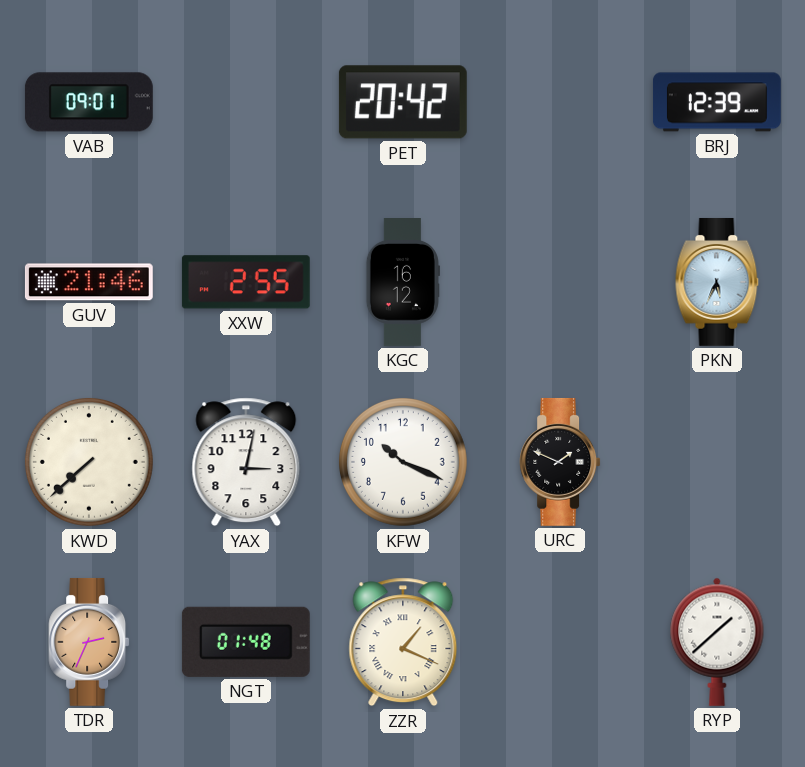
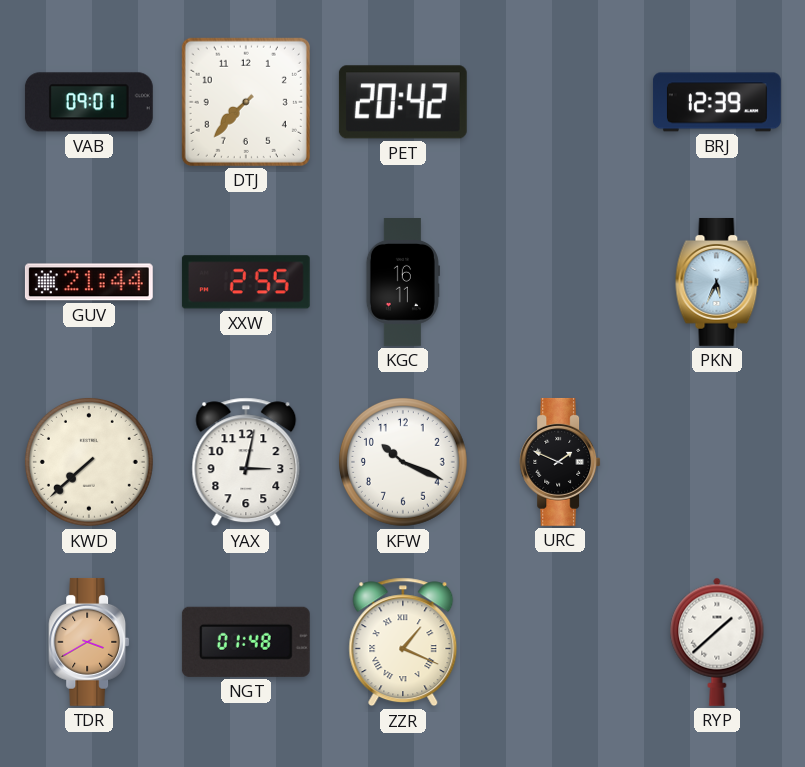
DTJ: none -> 7:37 (246, 102)
GUV: 21:46 -> 21:44 (89, 282)
KGC: 16:12 -> 16:11 (403, 283)
TDR: 2:34 -> 3:40 (89, 642)
